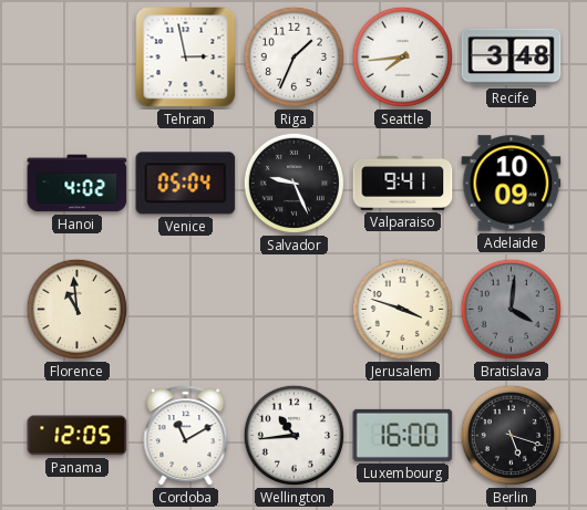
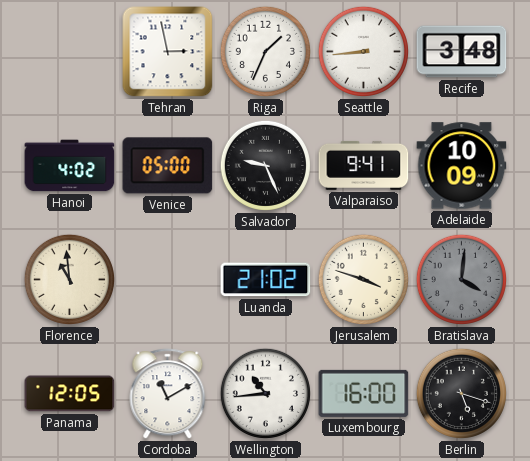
Seattle: 7:44 -> 8:44 (363, 51)
Venice: 05:04 -> 05:00 (168, 166)
Luanda: none -> 21:02 (266, 280)
